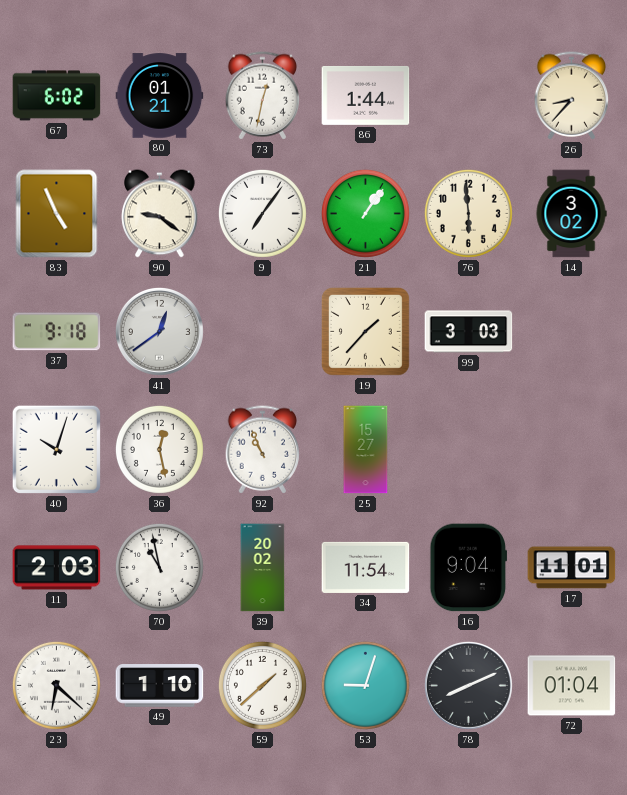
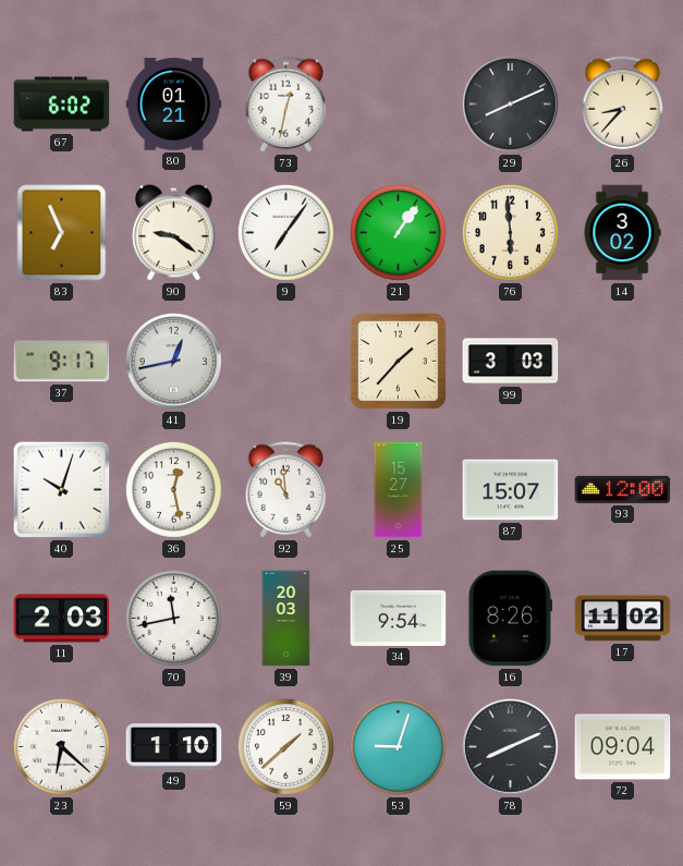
86: 1:44 -> none (366, 95)
29: none -> 8:11 (510, 103)
83: 4:56 -> 6:56 (62, 233)
37: 9:18 -> 9:17 (62, 362)
41: 12:39 -> 12:43 (173, 361)
92: 10:56 -> 10:59 (286, 490)
87: none -> 15:07 (511, 490)
93: none -> 12:00 (623, 489)
70: 10:58 -> 11:43 (173, 618)
39: 20:02 -> 20:03 (286, 619)
34: 11:54 -> 9:54 (399, 618)
16: 9:04 -> 8:26 (511, 619)
17: 11:01 -> 11:02 (623, 619)
72: 01:04 -> 09:04 (623, 747)
